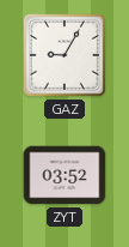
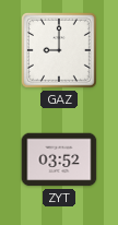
GAZ: 9:05 -> 9:00 (59, 50)
